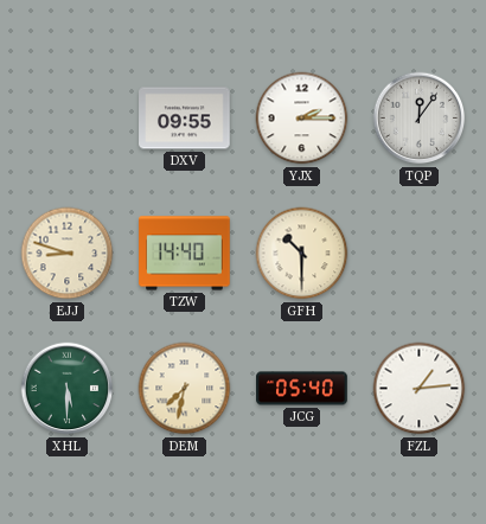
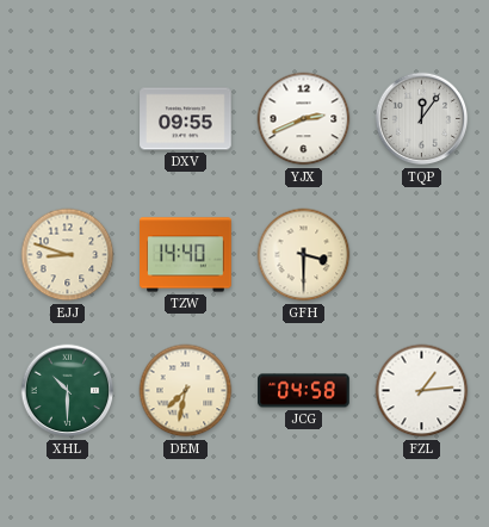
YJX: 2:15 -> 2:41 (304, 119)
GFH: 10:30 -> 3:30 (304, 255)
XHL: 5:30 -> 10:30 (68, 391)
JCG: 05:40 -> 04:58 (304, 391)
